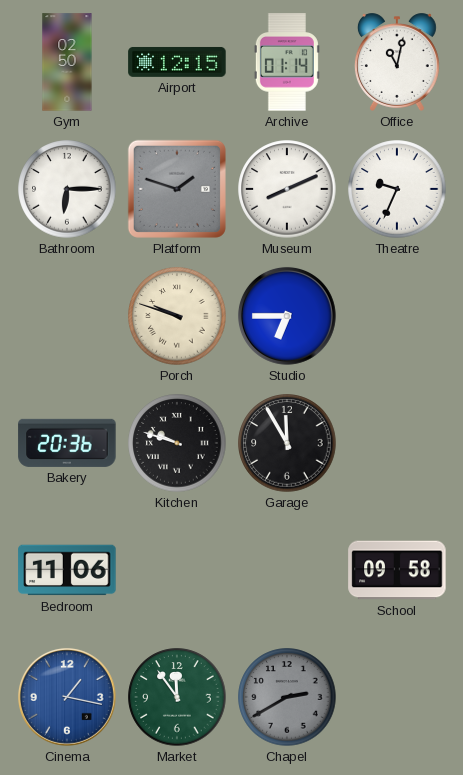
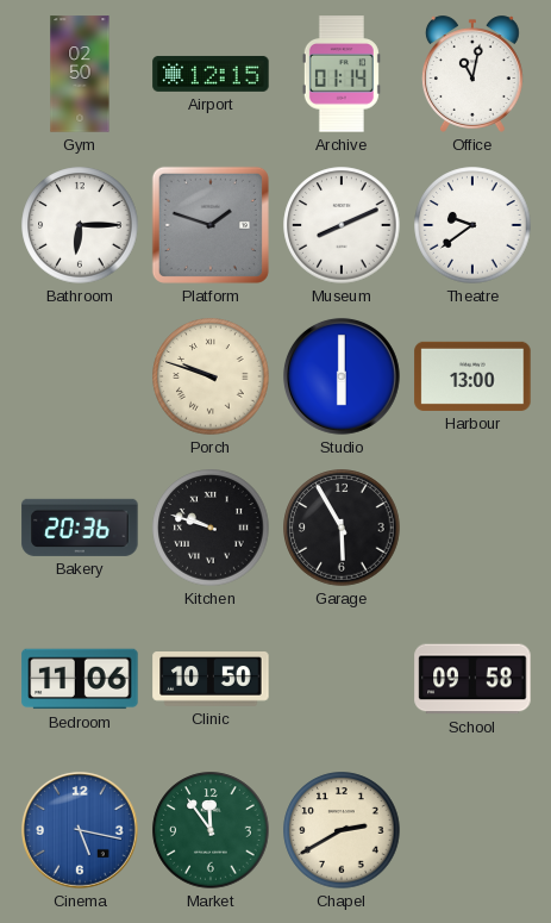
Theatre: 9:34 -> 9:39 (472, 225)
Studio: 6:45 -> 6:00 (342, 376)
Harbour: none -> 13:00 (472, 376)
Garage: 11:55 -> 5:55 (342, 528)
Clinic: none -> 10:50 (211, 680)
Cinema: 1:17 -> 5:17 (80, 830)
Chapel dial: grey -> cream (342, 830)
